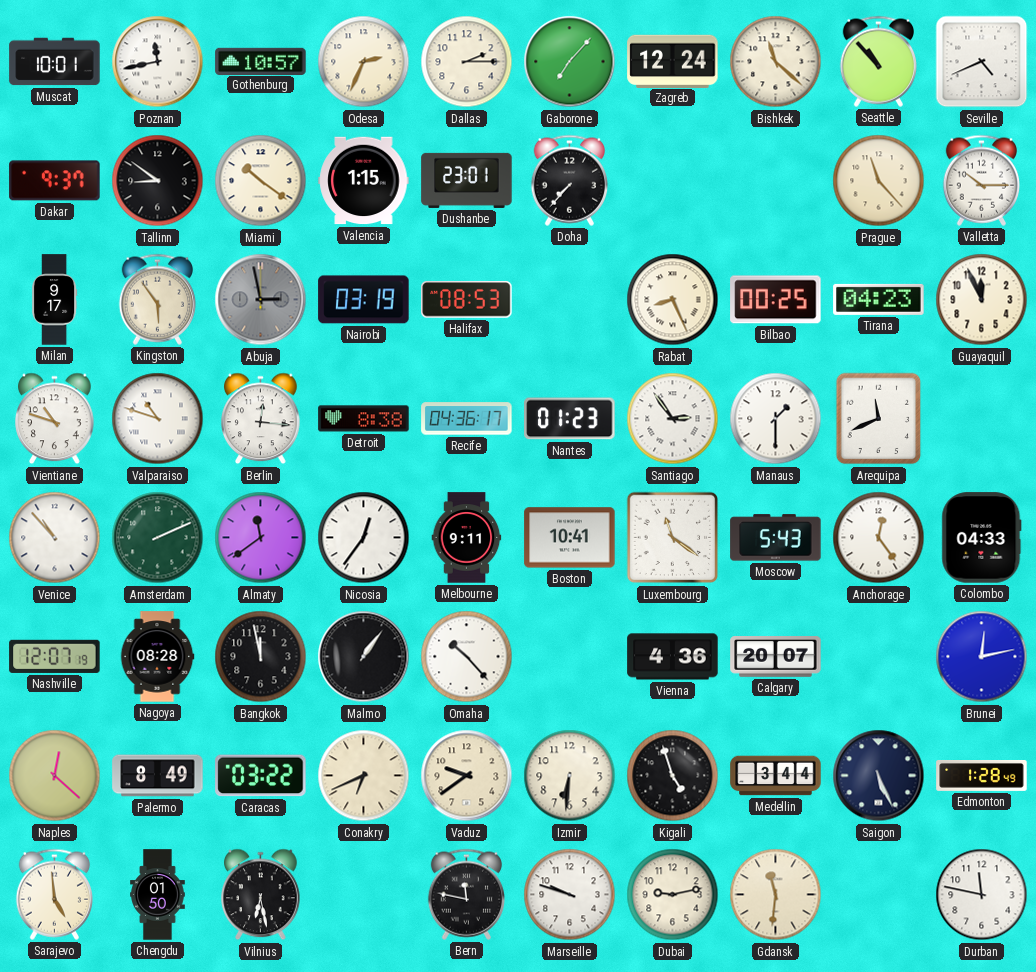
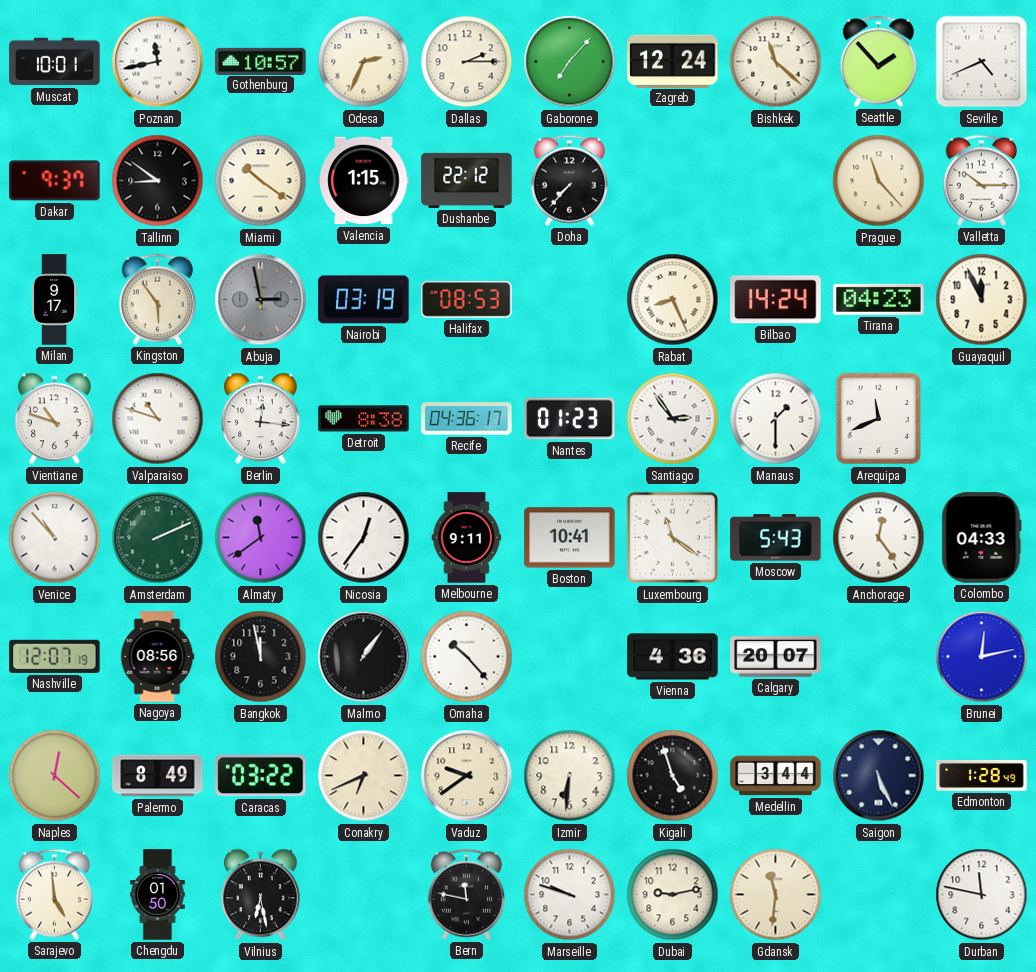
Seattle: 10:53 -> 1:53 (878, 61)
Dushanbe: 23:01 -> 22:12 (467, 180)
Bilbao: 00:25 -> 14:24 (776, 300)
Nagoya: 08:28 -> 08:56 (157, 657)
